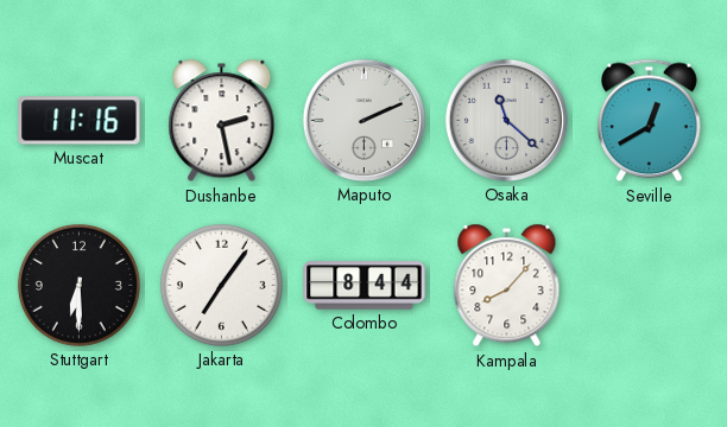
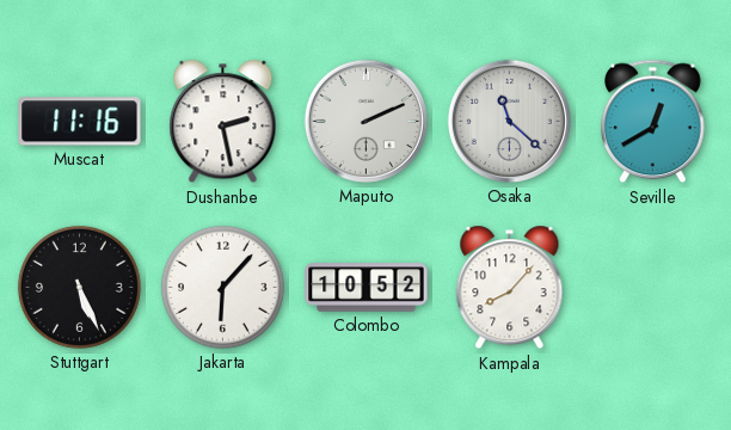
Stuttgart: 6:30 -> 5:26 (79, 287)
Jakarta: 7:06 -> 6:07 (222, 287)
Colombo: 8:44 -> 10:52 (367, 288)
